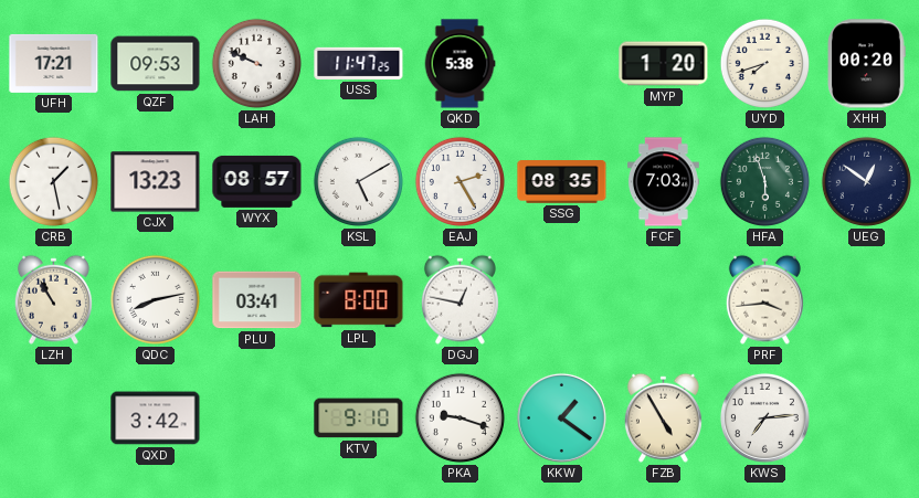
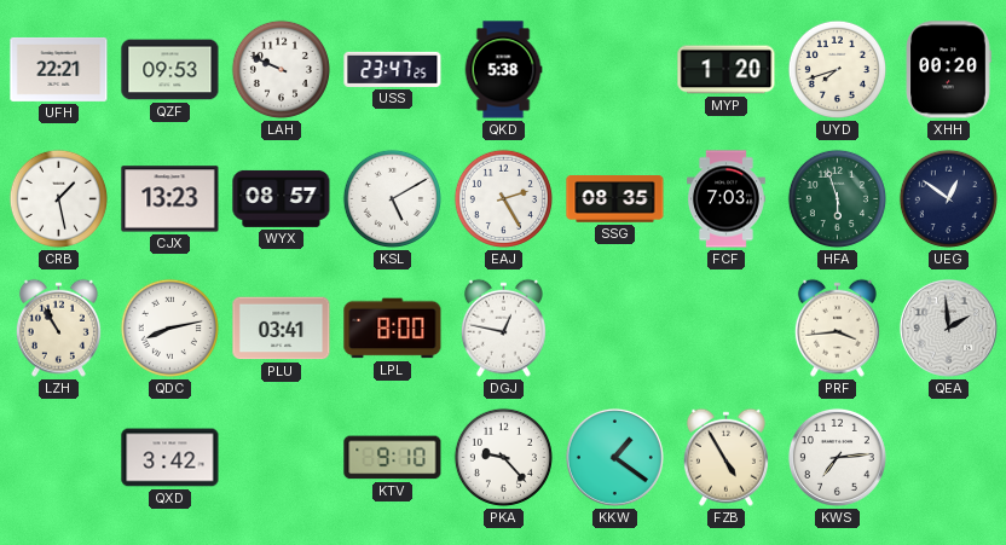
UFH: 17:21 -> 22:21 (59, 69)
USS: 11:47 -> 23:47 (393, 69)
QEA: none -> 1:59 (948, 327)
PKA: 9:18 -> 9:23 (503, 457)
